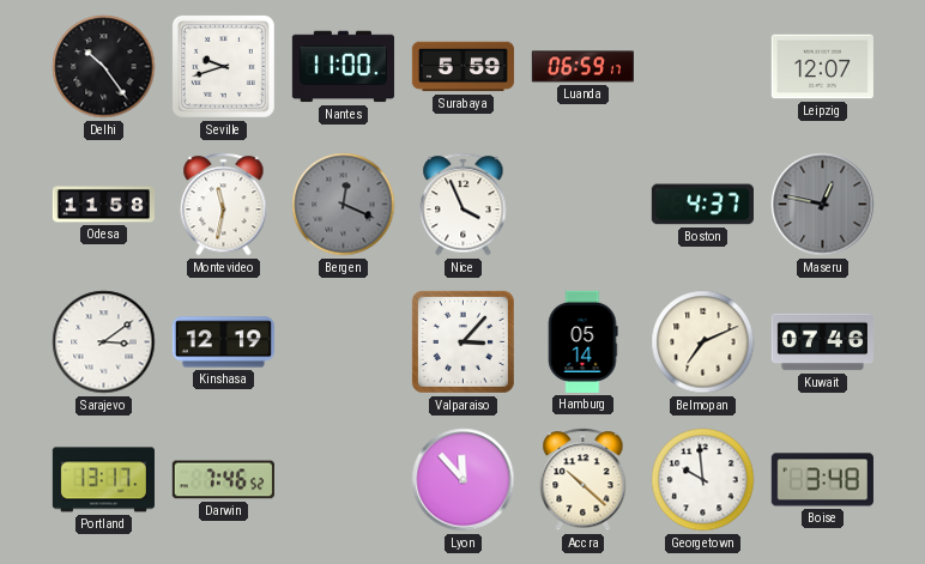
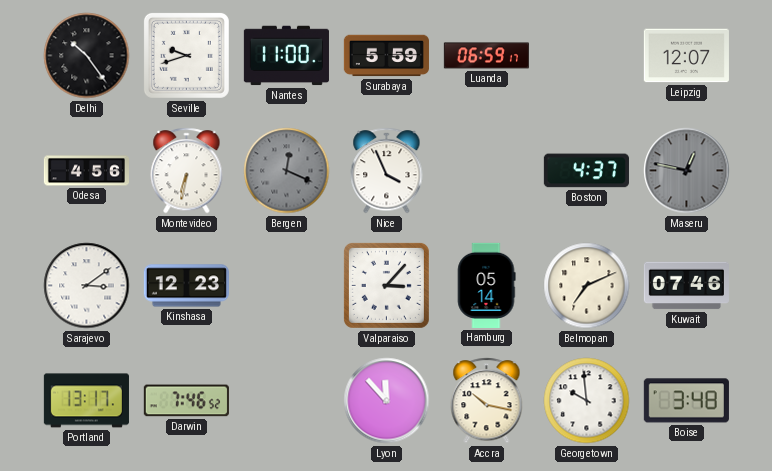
Odesa: 11:58 -> 4:56 (86, 171)
Montevideo: 11:32 -> 6:32 (187, 171)
Kinshasa: 12:19 -> 12:23 (186, 286)
Accra: 10:22 -> 10:17 (487, 401)
